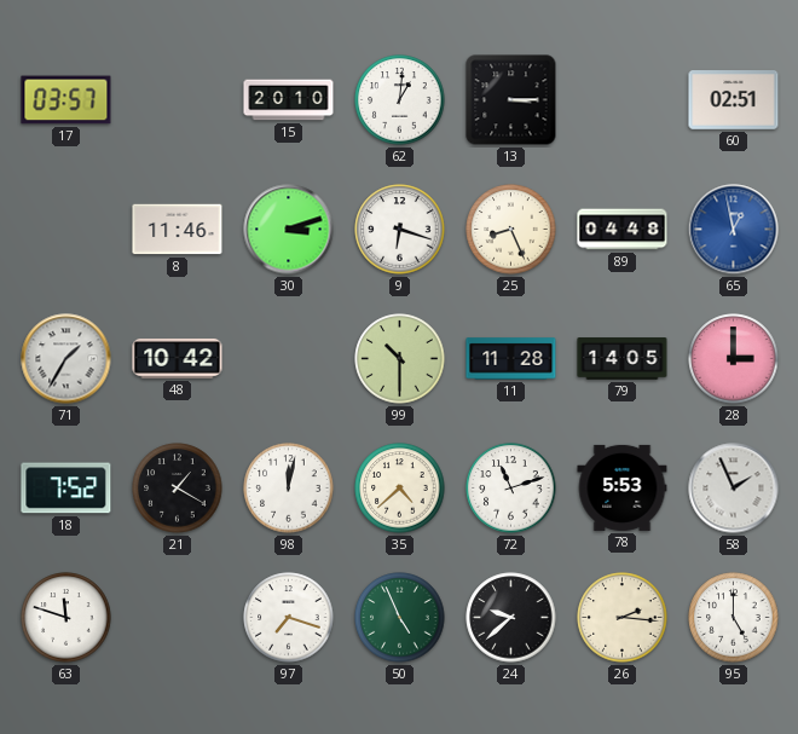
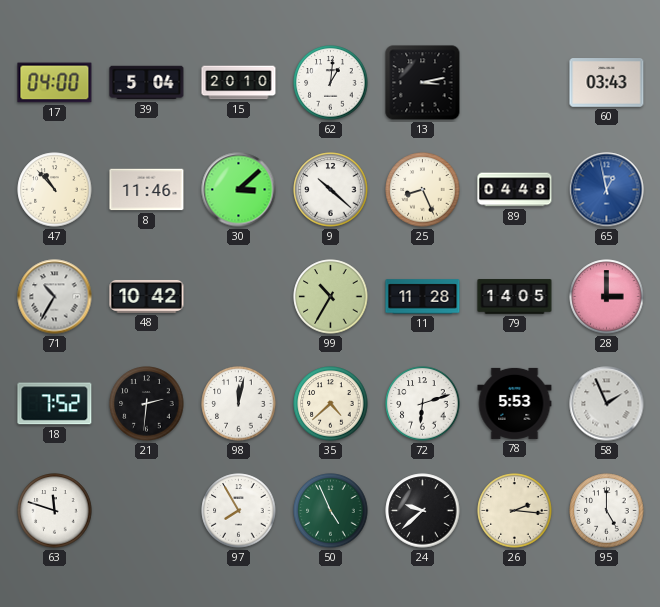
17: 03:57 -> 04:00 (55, 83)
39: none -> 5:04 (147, 83)
13: 3:15 -> 3:13 (423, 83)
60: 02:51 -> 03:43 (607, 83)
47: none -> 10:53 (55, 190)
30: 3:12 -> 3:08 (239, 190)
9: 6:18 -> 10:22 (331, 190)
71: 1:35 -> 10:35 (55, 297)
99: 10:30 -> 10:35 (331, 297)
21: 1:20 -> 2:31 (147, 404)
72: 11:12 -> 6:12 (423, 404)
97: 7:18 -> 7:55 (239, 511)
